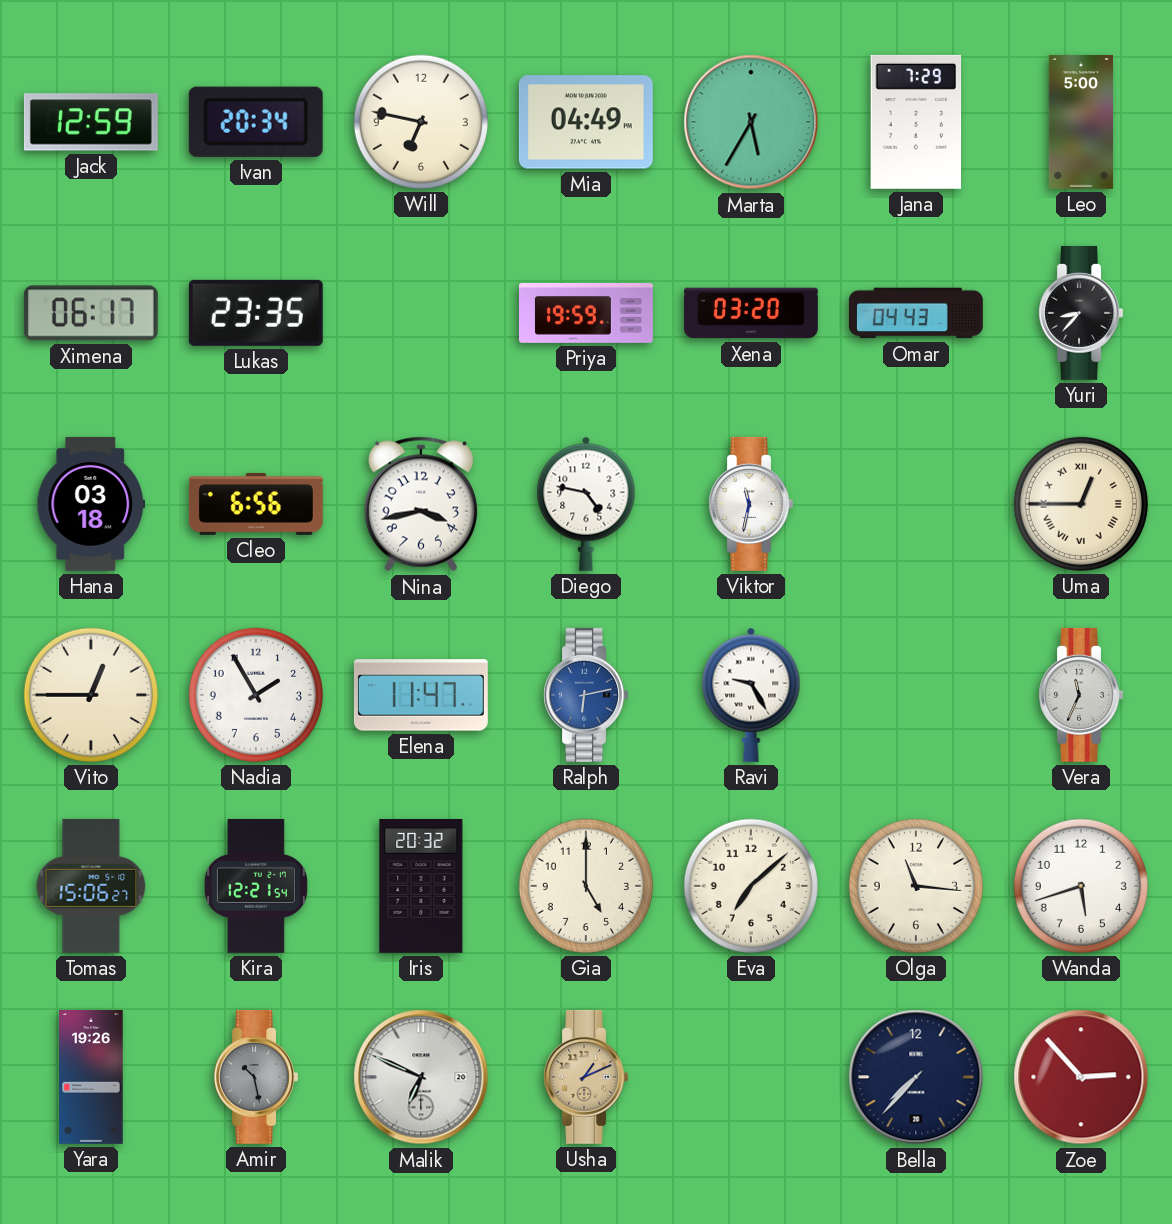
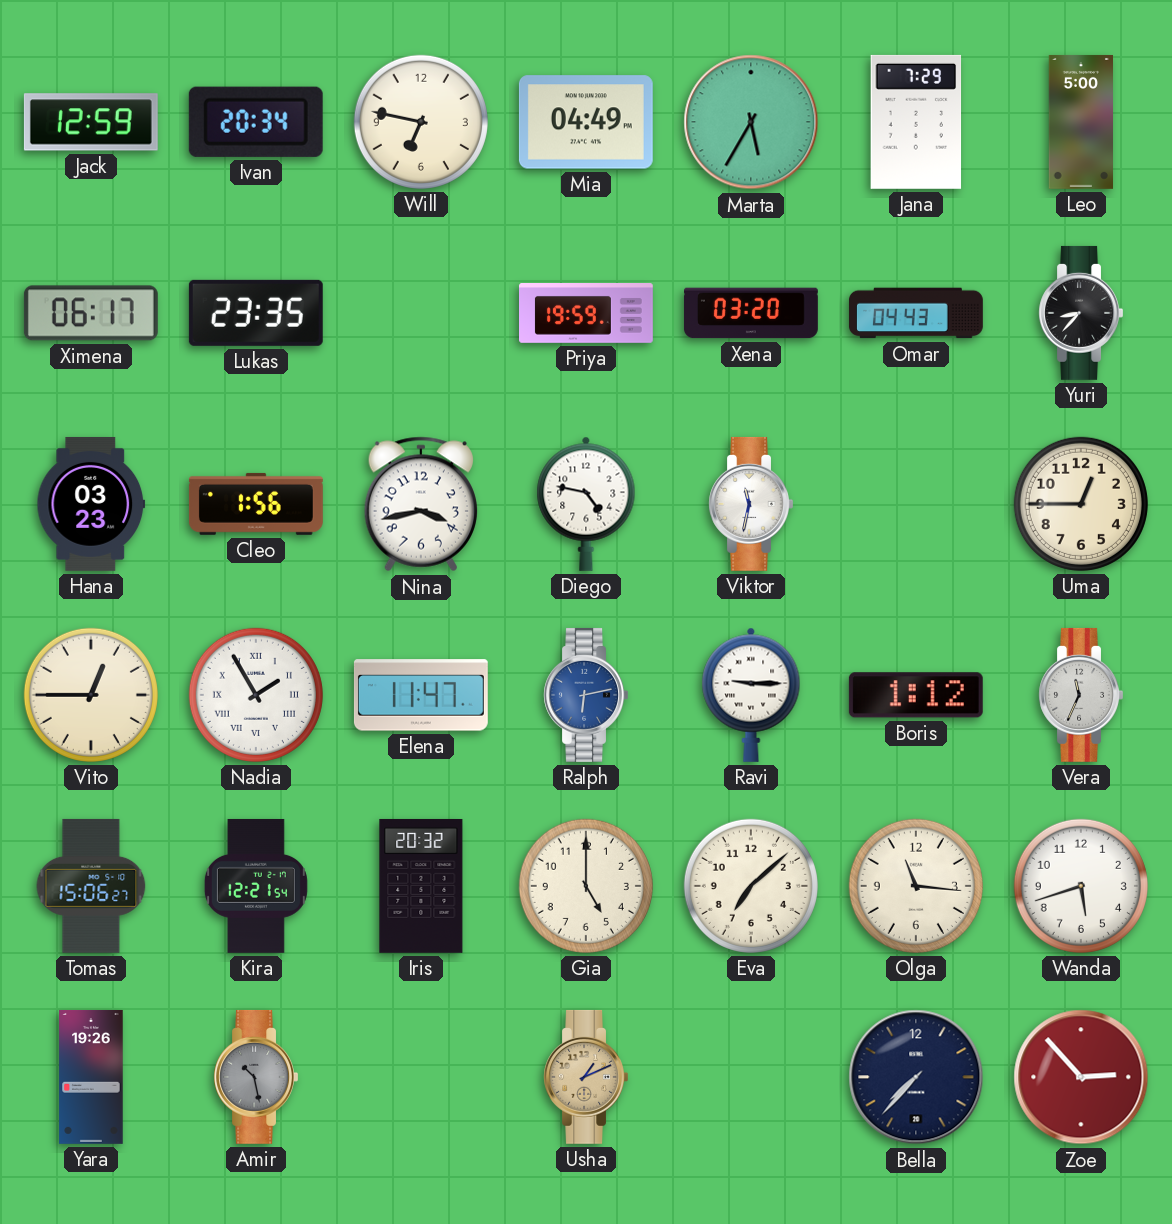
Hana: 03:18 -> 03:23 (91, 504)
Cleo: 6:56 -> 1:56 (256, 504)
Uma numerals: Roman -> Arabic (1081, 504)
Nadia numerals: Arabic -> Roman (256, 695)
Ravi: 9:25 -> 9:15 (751, 695)
Boris: none -> 1:12 (916, 695)
Malik: 6:49 -> none (421, 1077)
